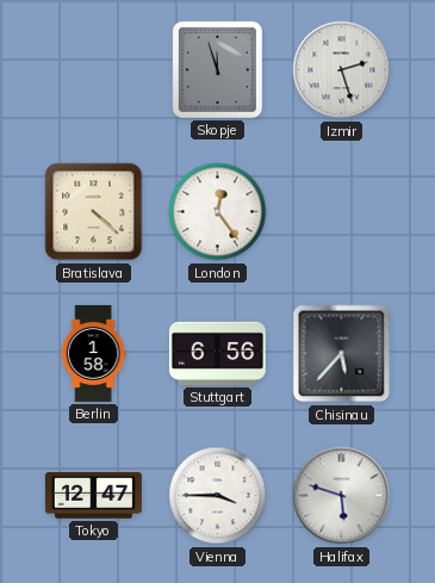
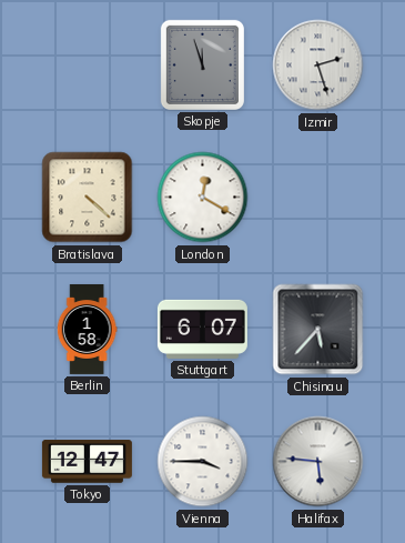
London: 12:24 -> 12:20 (203, 198)
Stuttgart: 6:56 -> 6:07 (202, 329)
Halifax: 5:48 -> 5:46 (318, 462)
